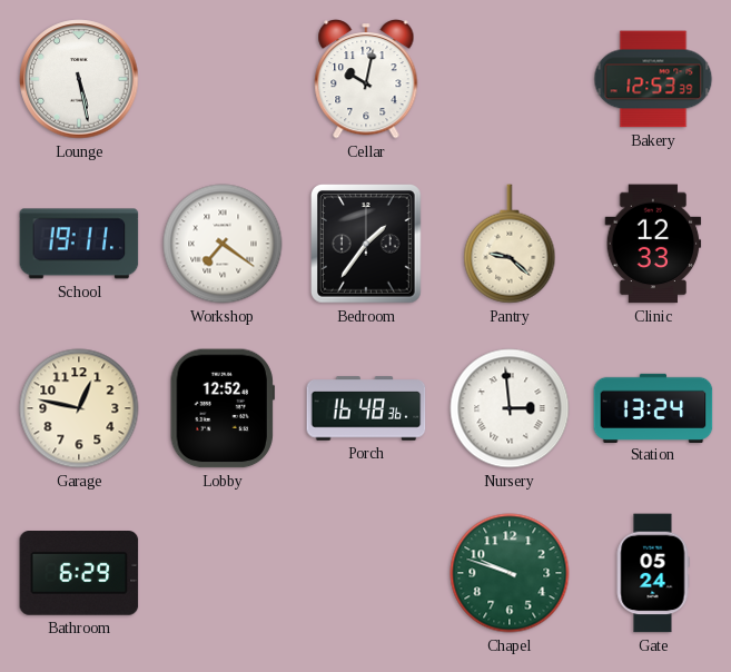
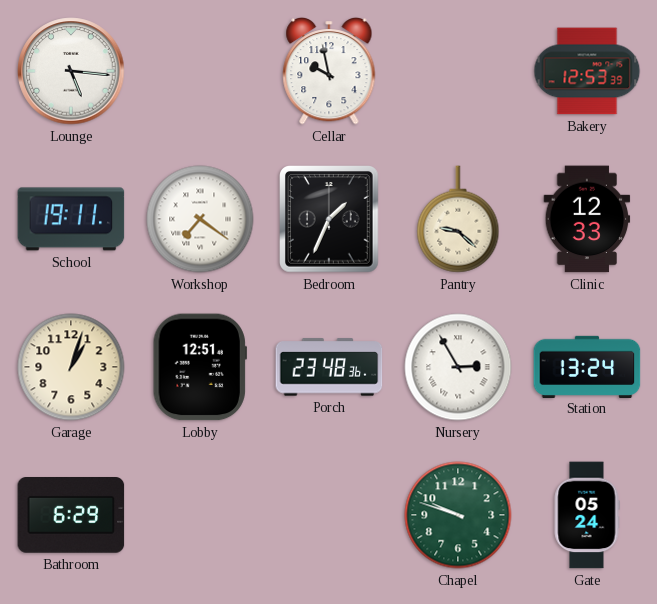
Lounge: 5:28 -> 5:16 (71, 71)
Cellar: 10:02 -> 9:58 (329, 71)
Bedroom: 1:36 -> 1:34 (330, 220)
Garage: 12:47 -> 1:03 (71, 367)
Lobby: 12:52 -> 12:51 (200, 367)
Porch: 16:48 -> 23:48 (329, 367)
Nursery: 2:59 -> 2:55 (458, 367)
